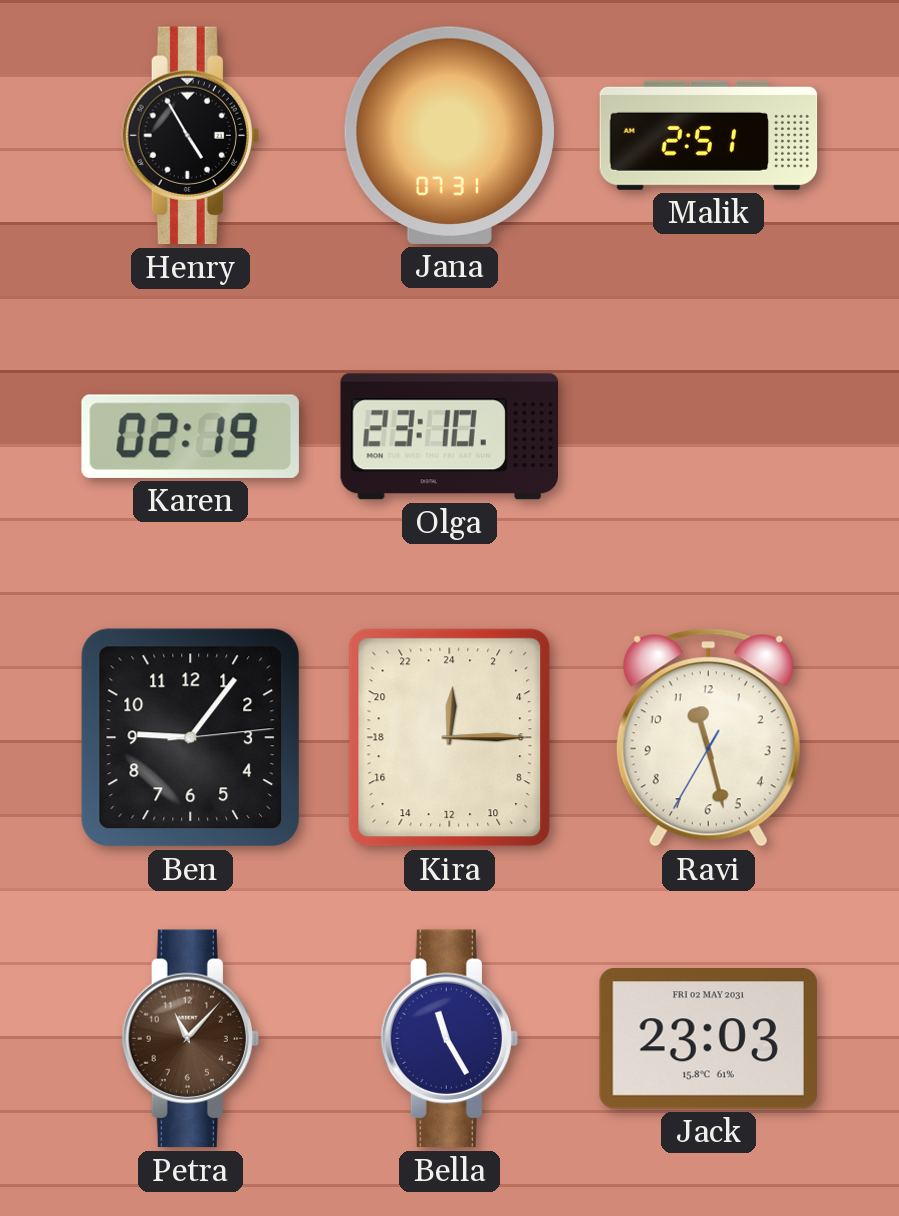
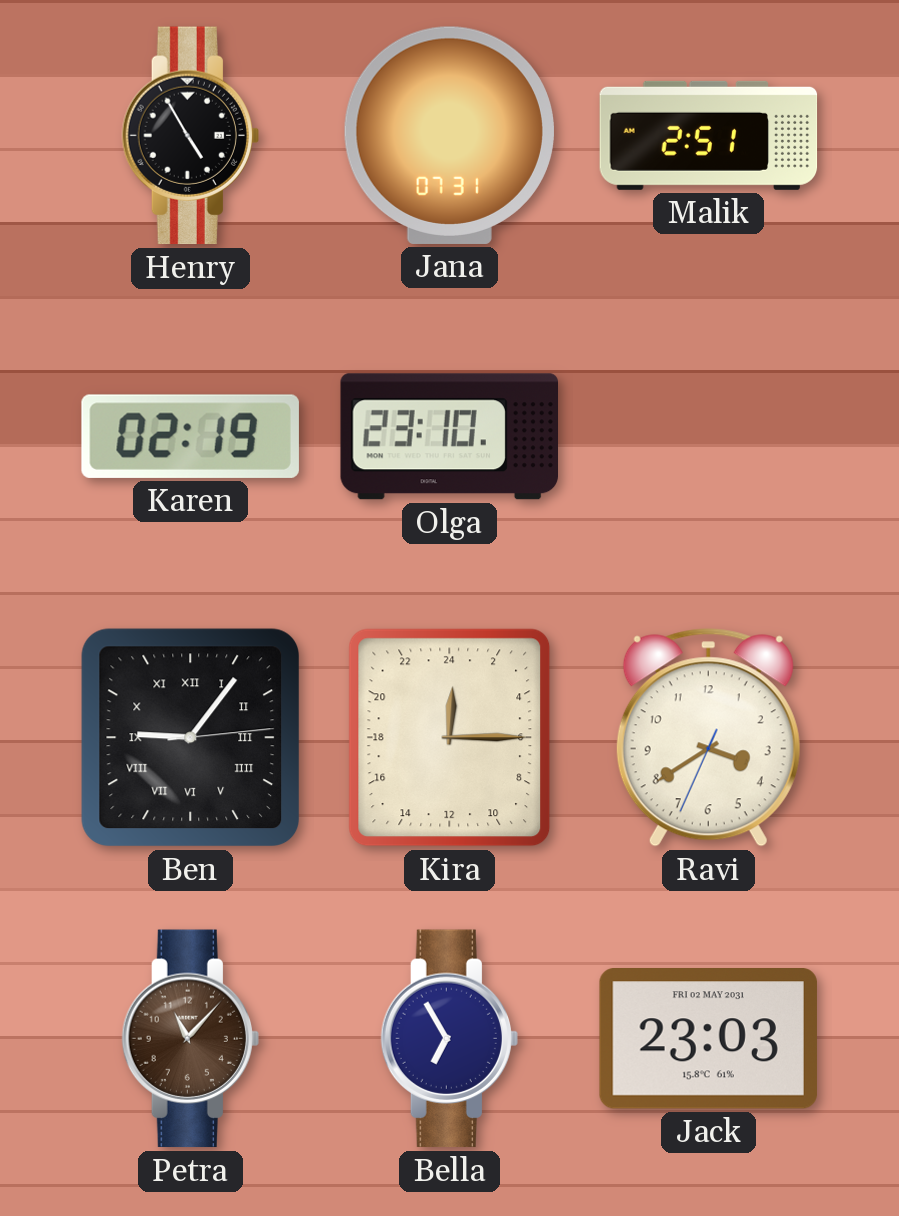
Ben numerals: Arabic -> Roman (191, 738)
Ravi: 11:27 -> 3:39 (708, 738)
Bella: 11:25 -> 6:55 (449, 1039)
